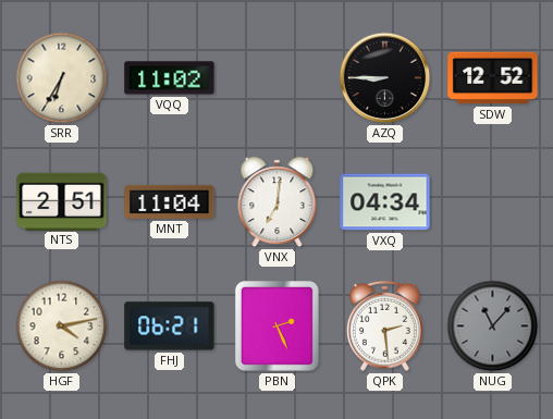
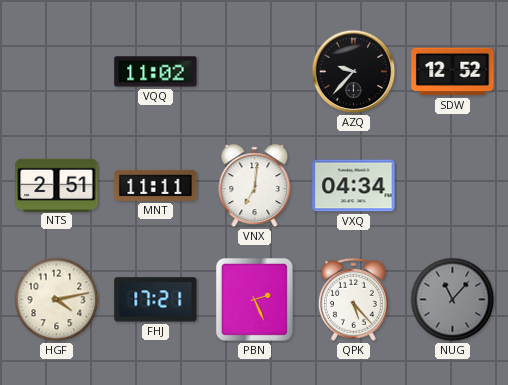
SRR: 6:35 -> none (62, 78)
AZQ: 8:45 -> 9:37 (354, 72)
MNT: 11:04 -> 11:11 (156, 185)
FHJ: 06:21 -> 17:21 (156, 300)
QPK: 2:29 -> 5:23 (353, 299)
